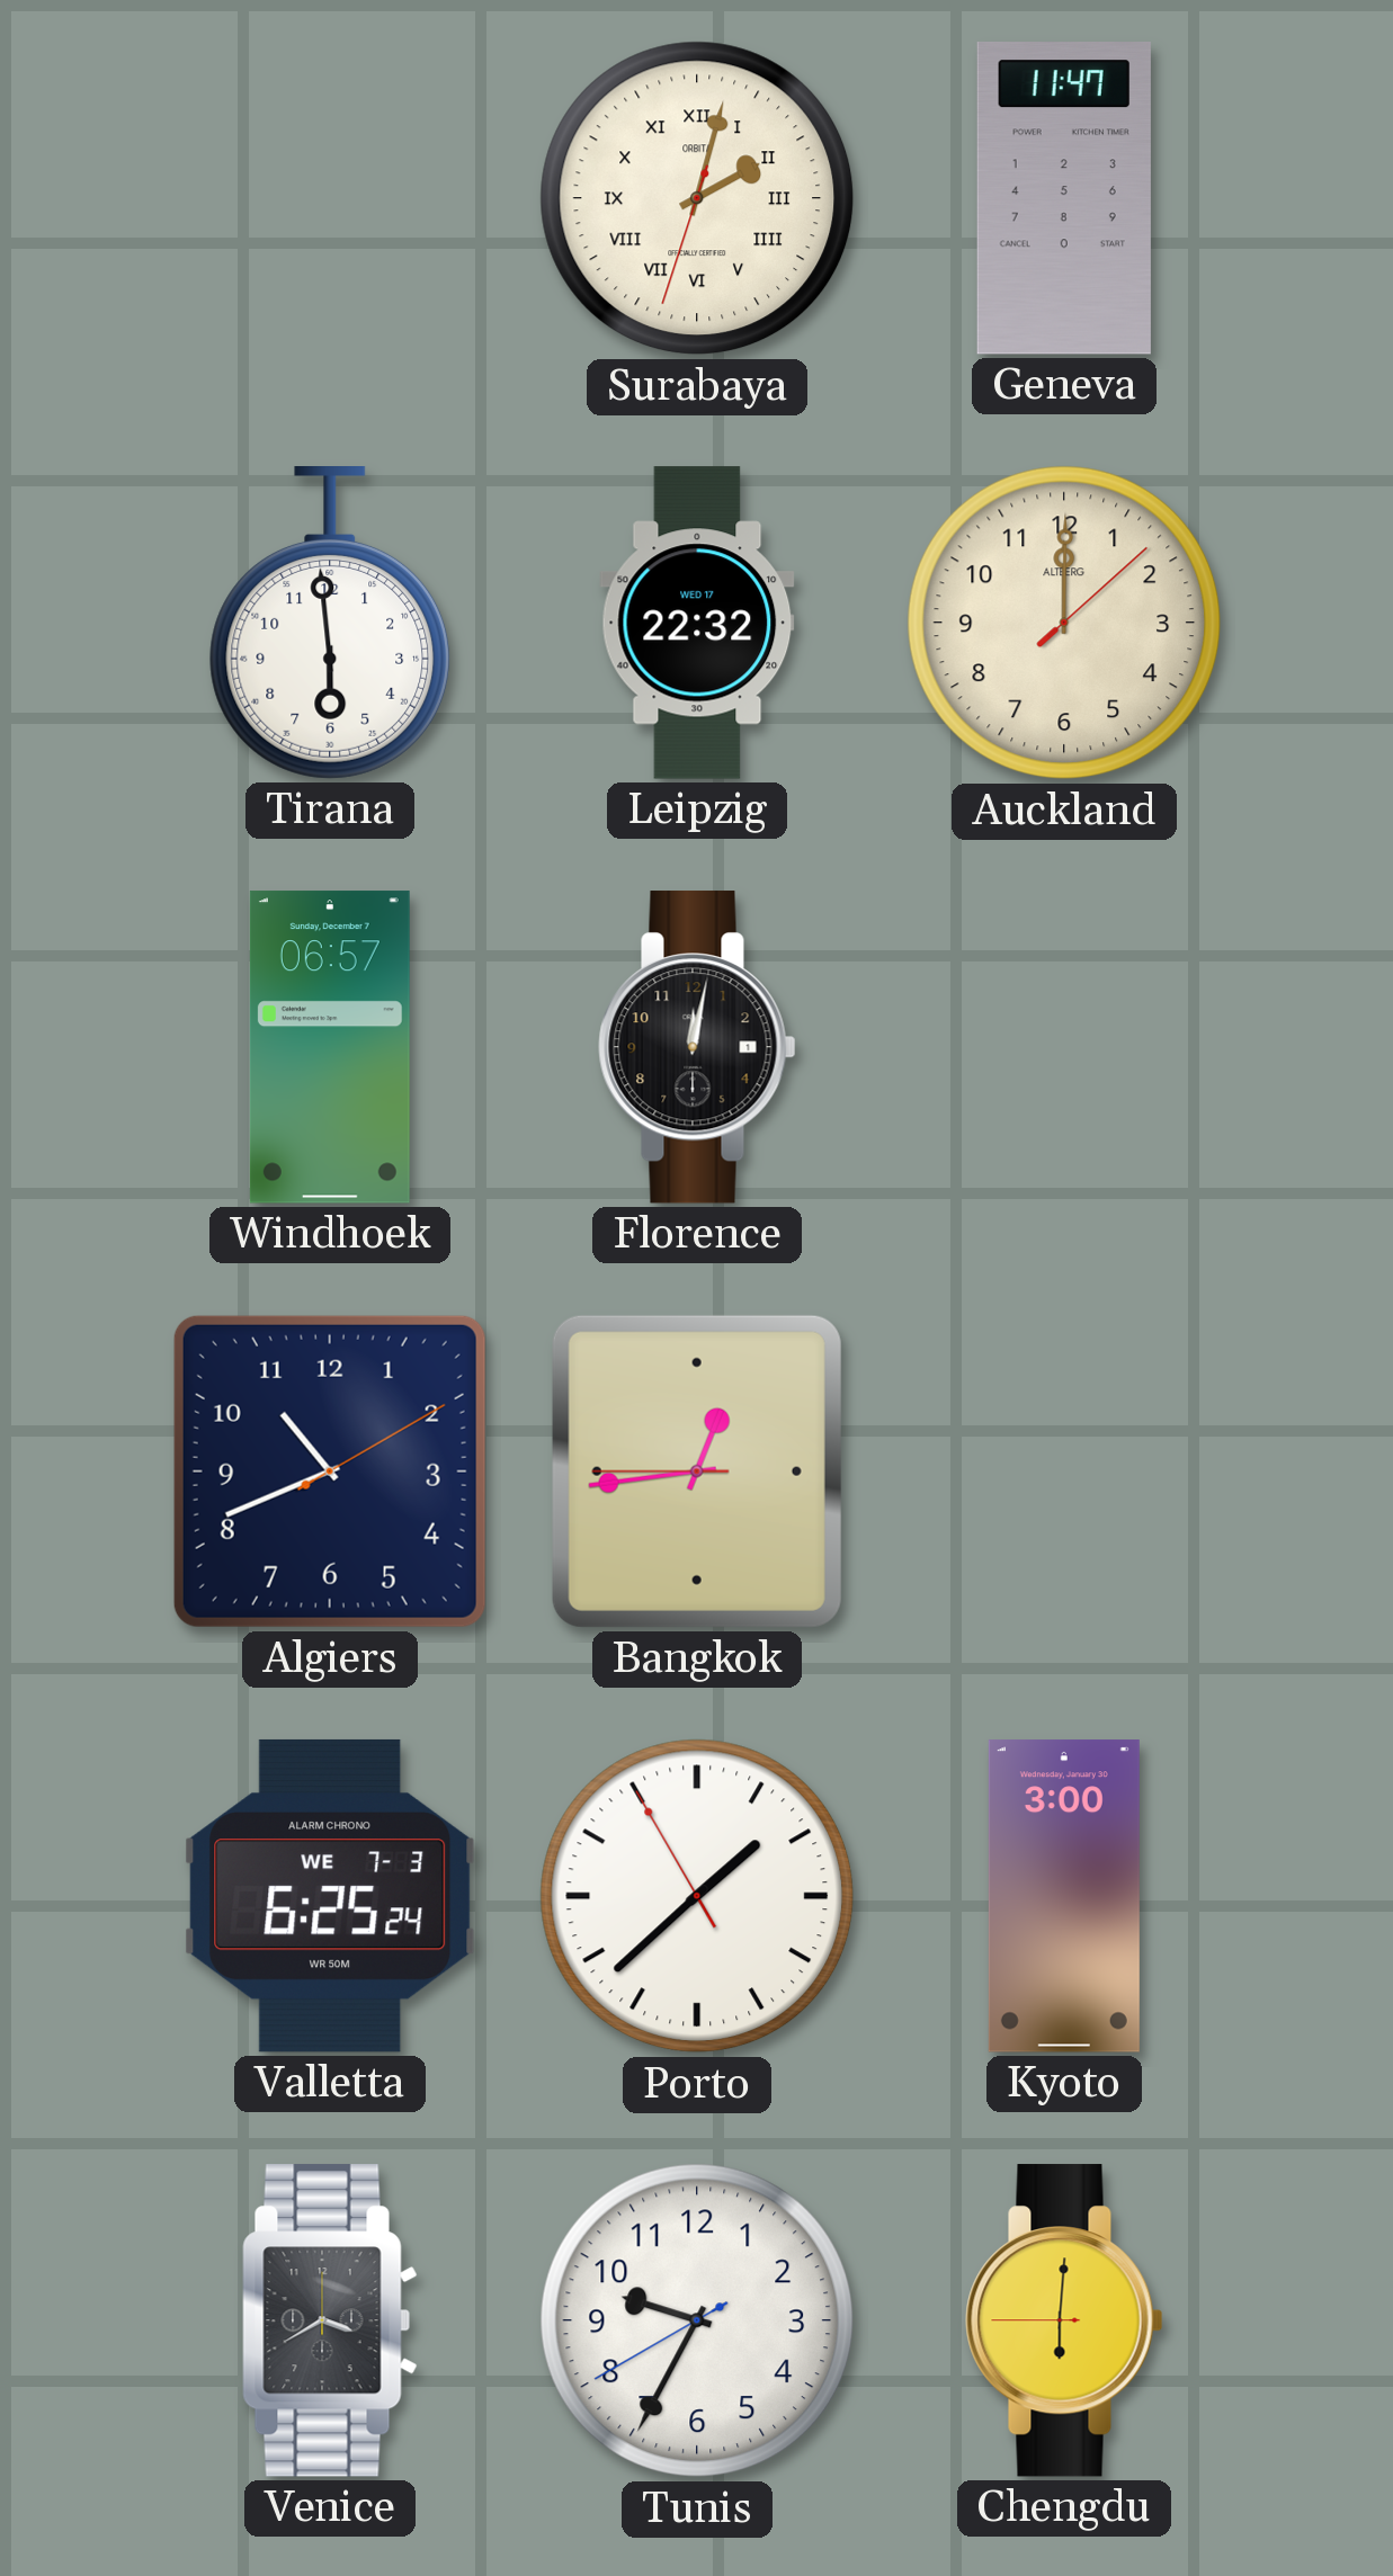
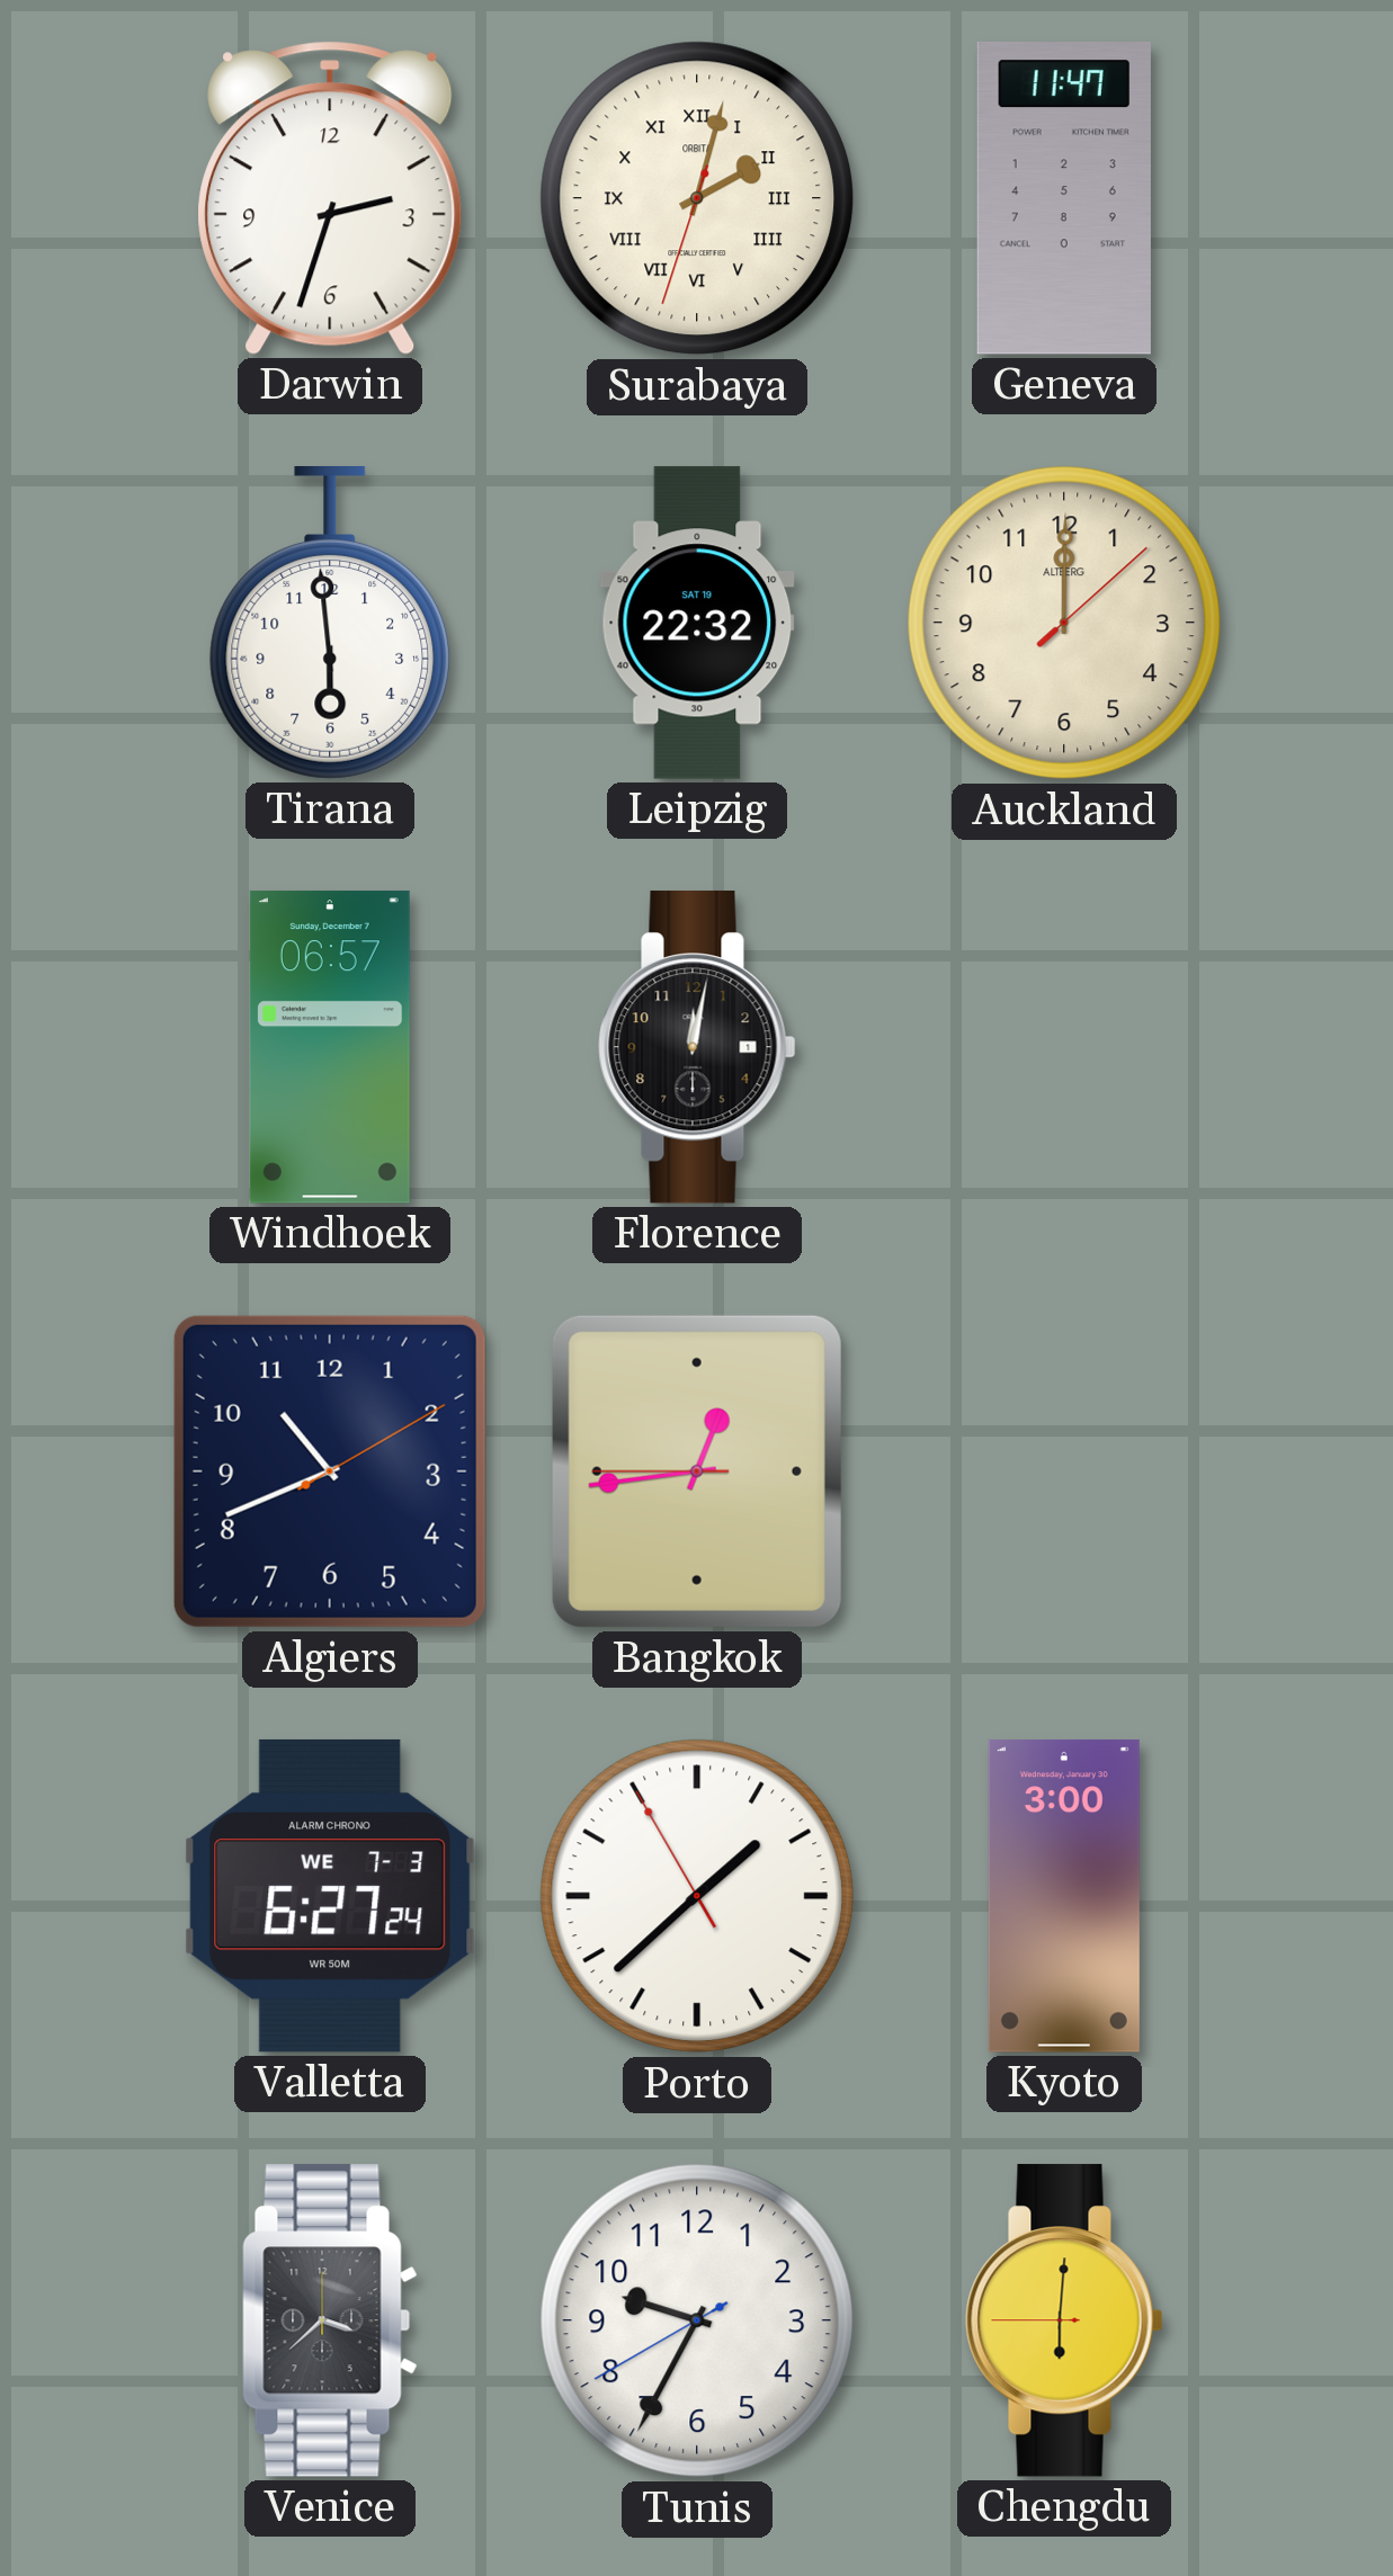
Darwin: none -> 2:33 (330, 198)
Leipzig date: WED 17 -> SAT 19 (697, 623)
Valletta: 6:25 -> 6:27 (330, 1896)
Venice: 3:40 -> 3:38 (330, 2320)
